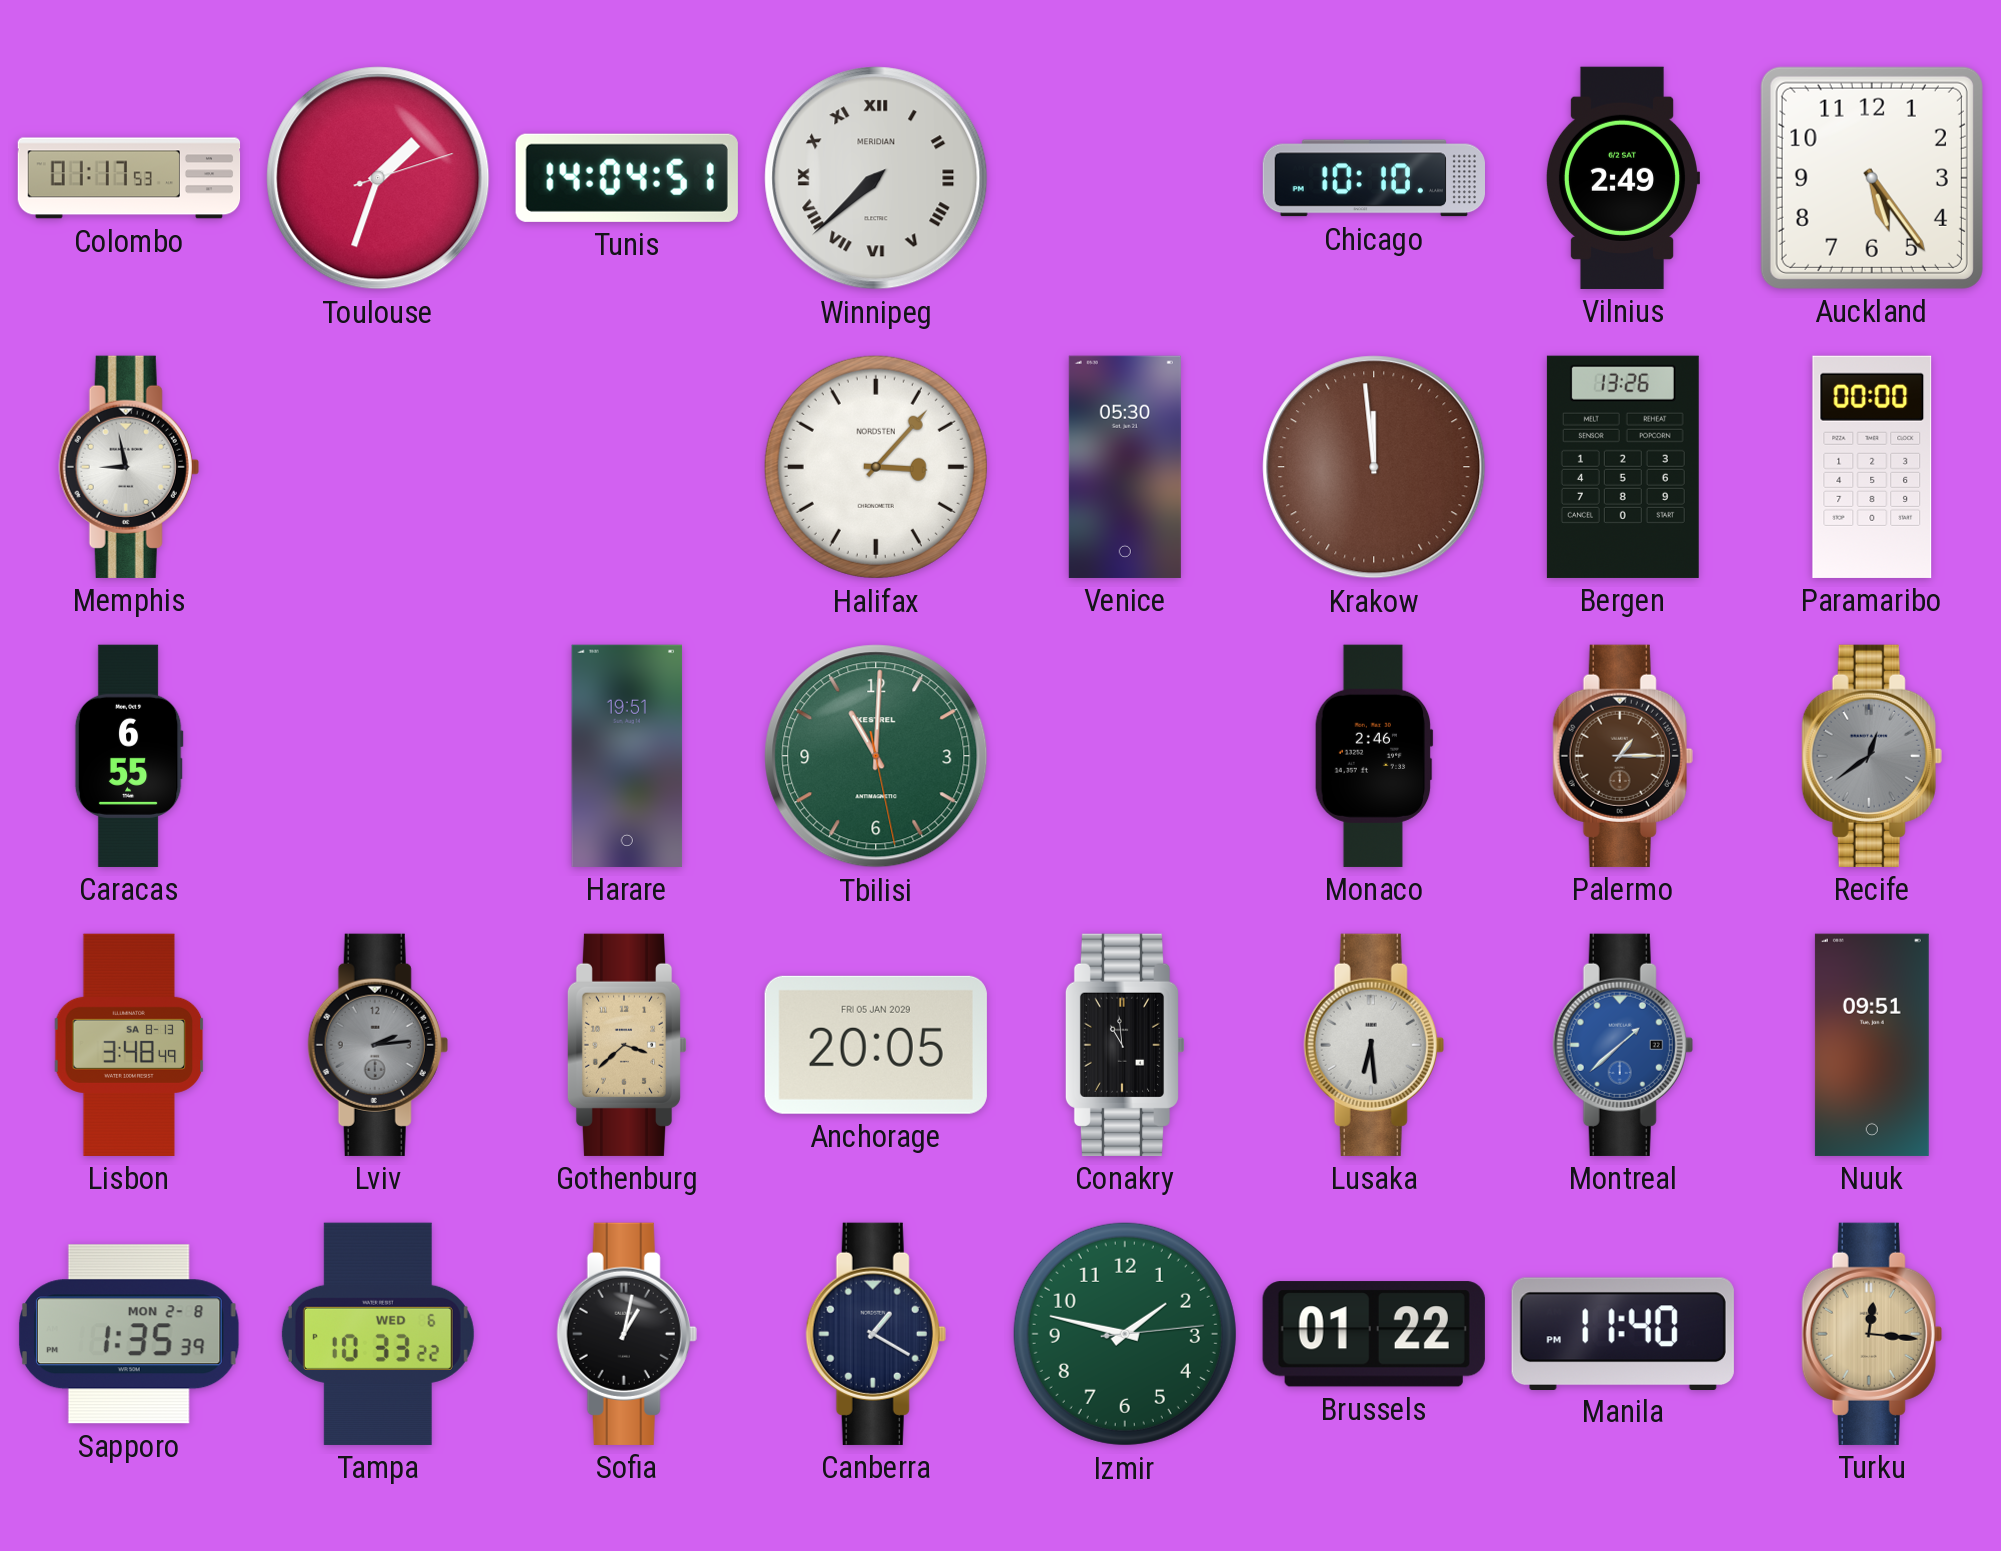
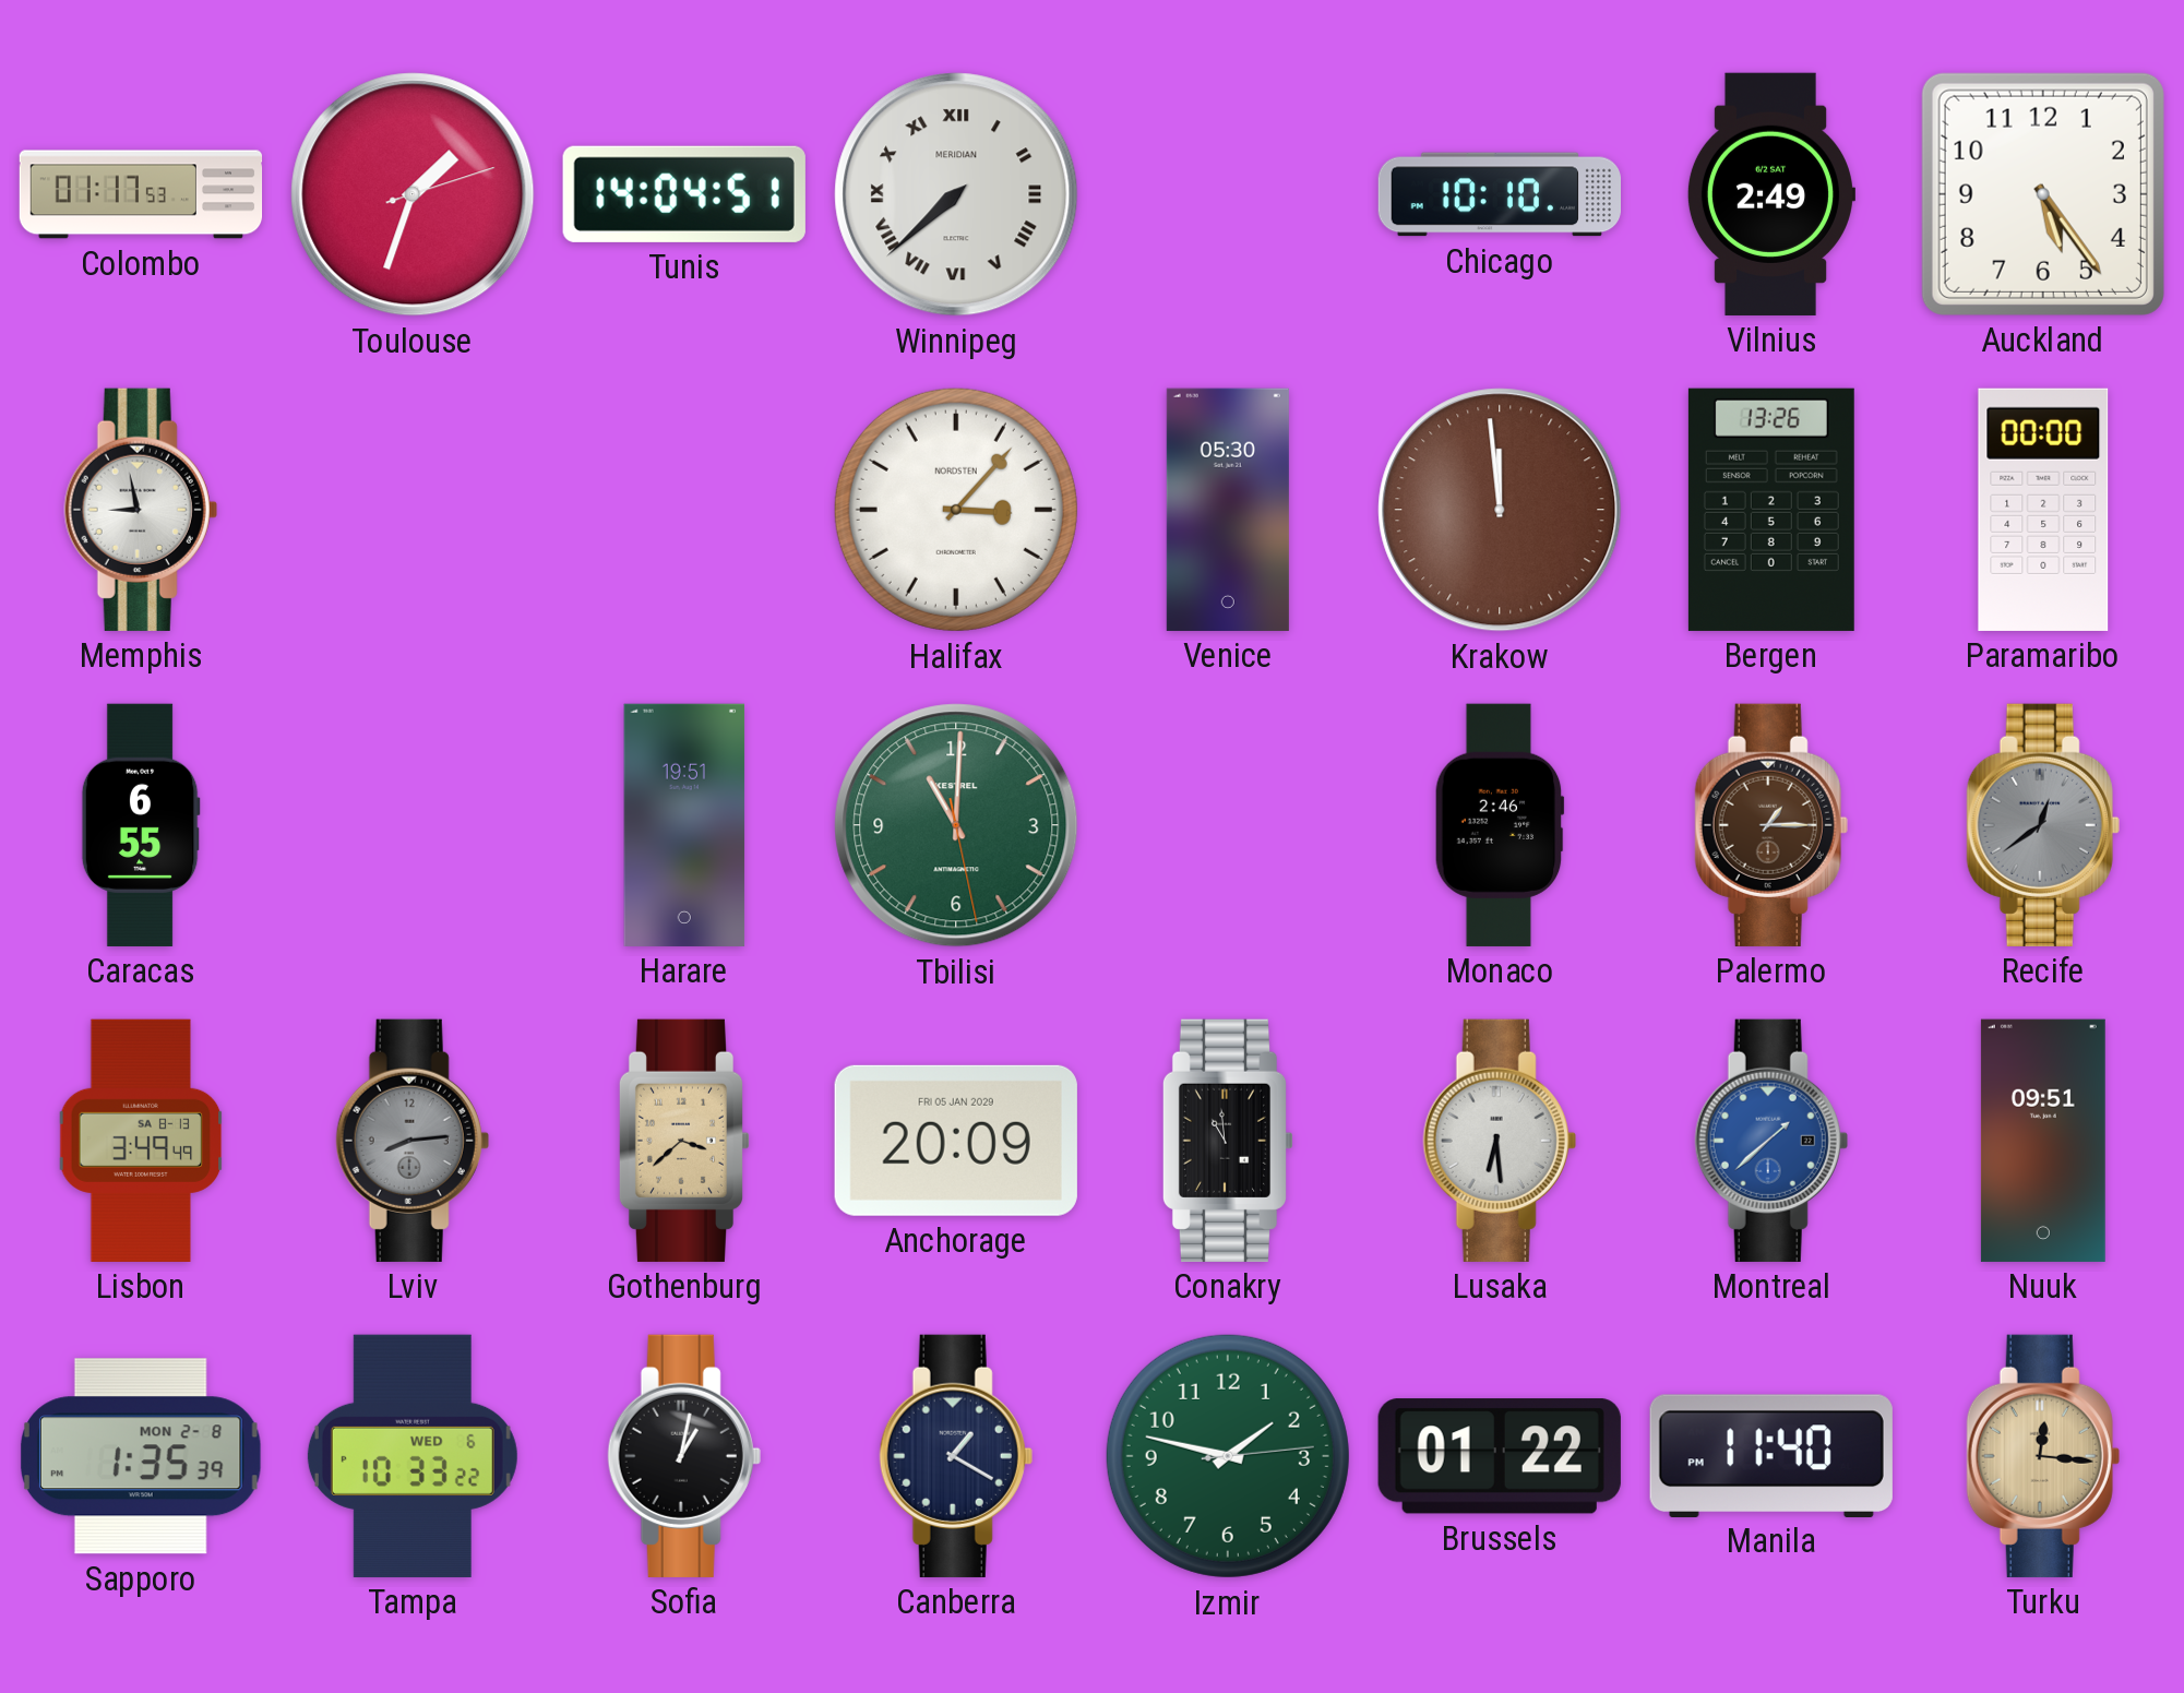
Lisbon: 3:48 -> 3:49 (141, 1141)
Lviv: 2:14 -> 8:14 (413, 1141)
Anchorage: 20:05 -> 20:09 (956, 1141)
